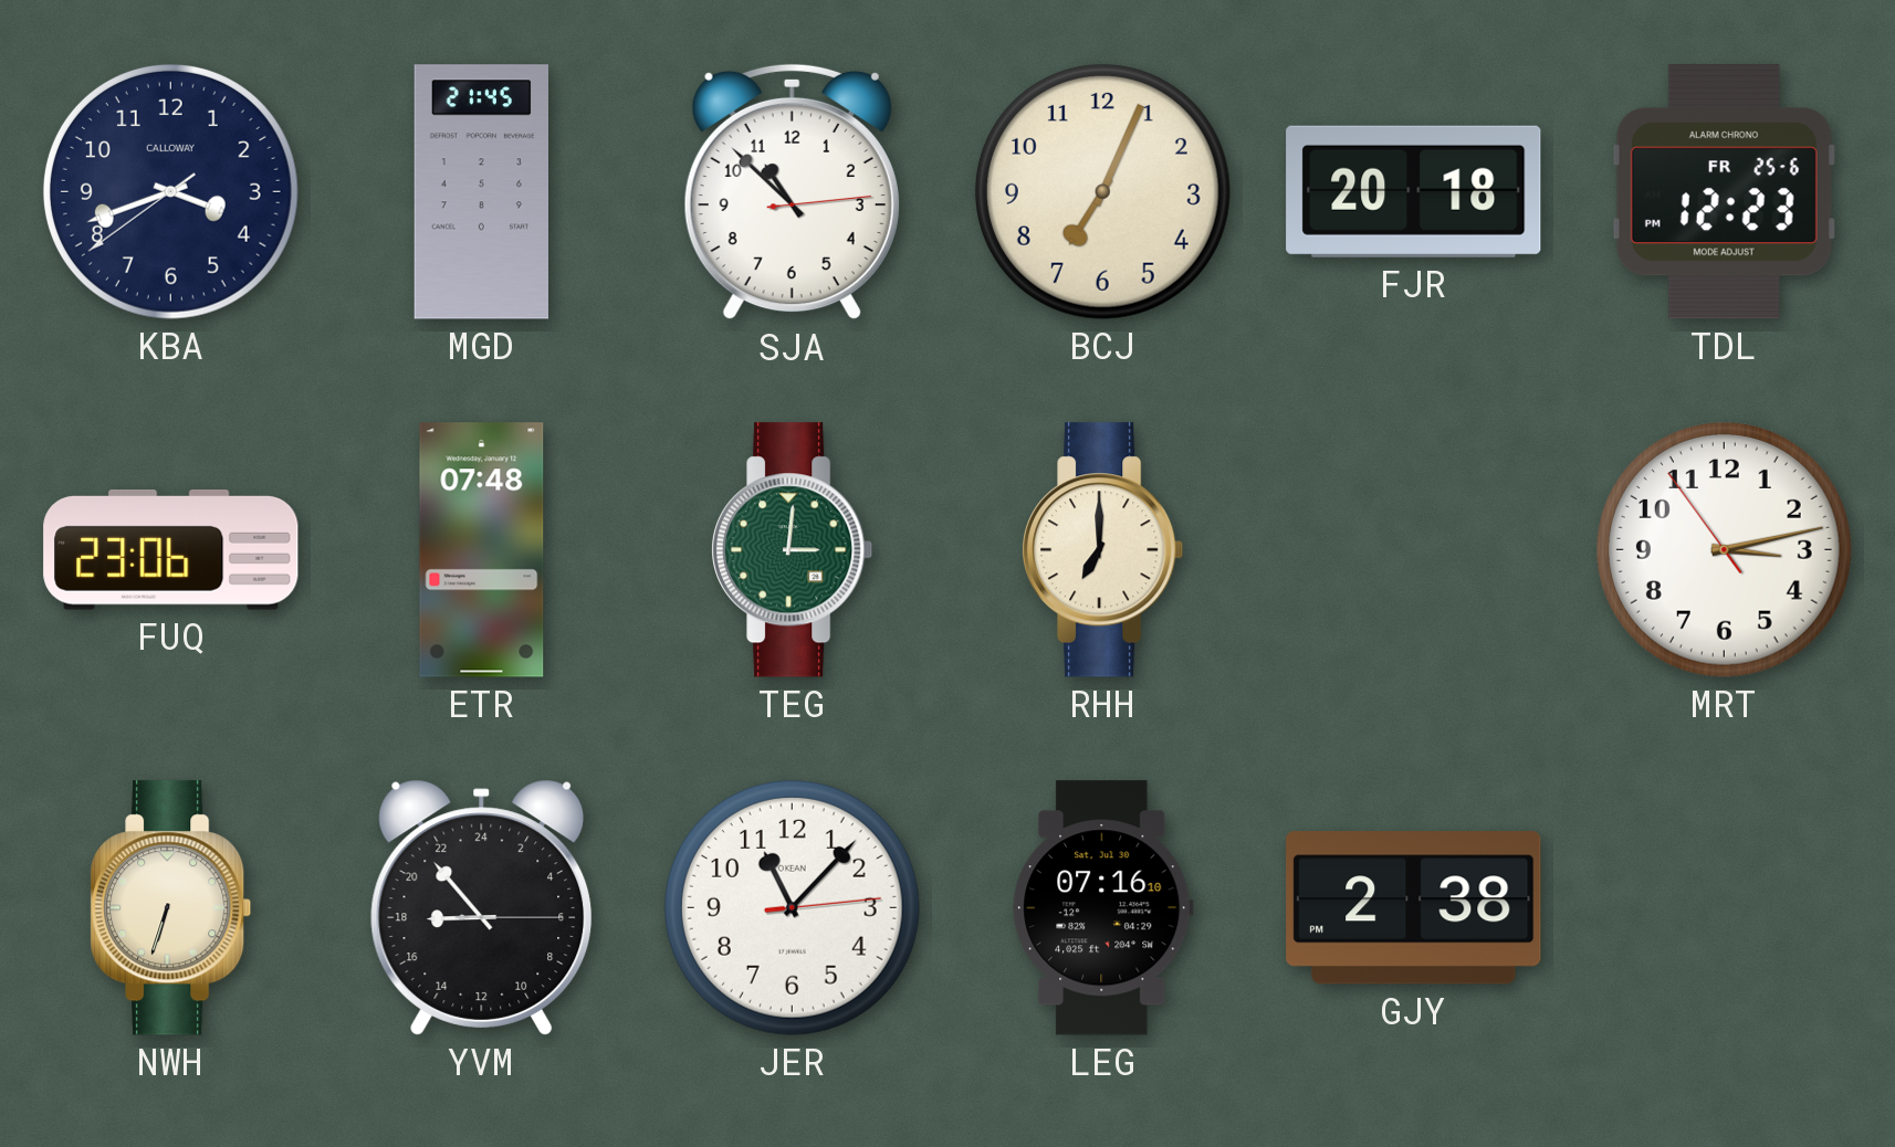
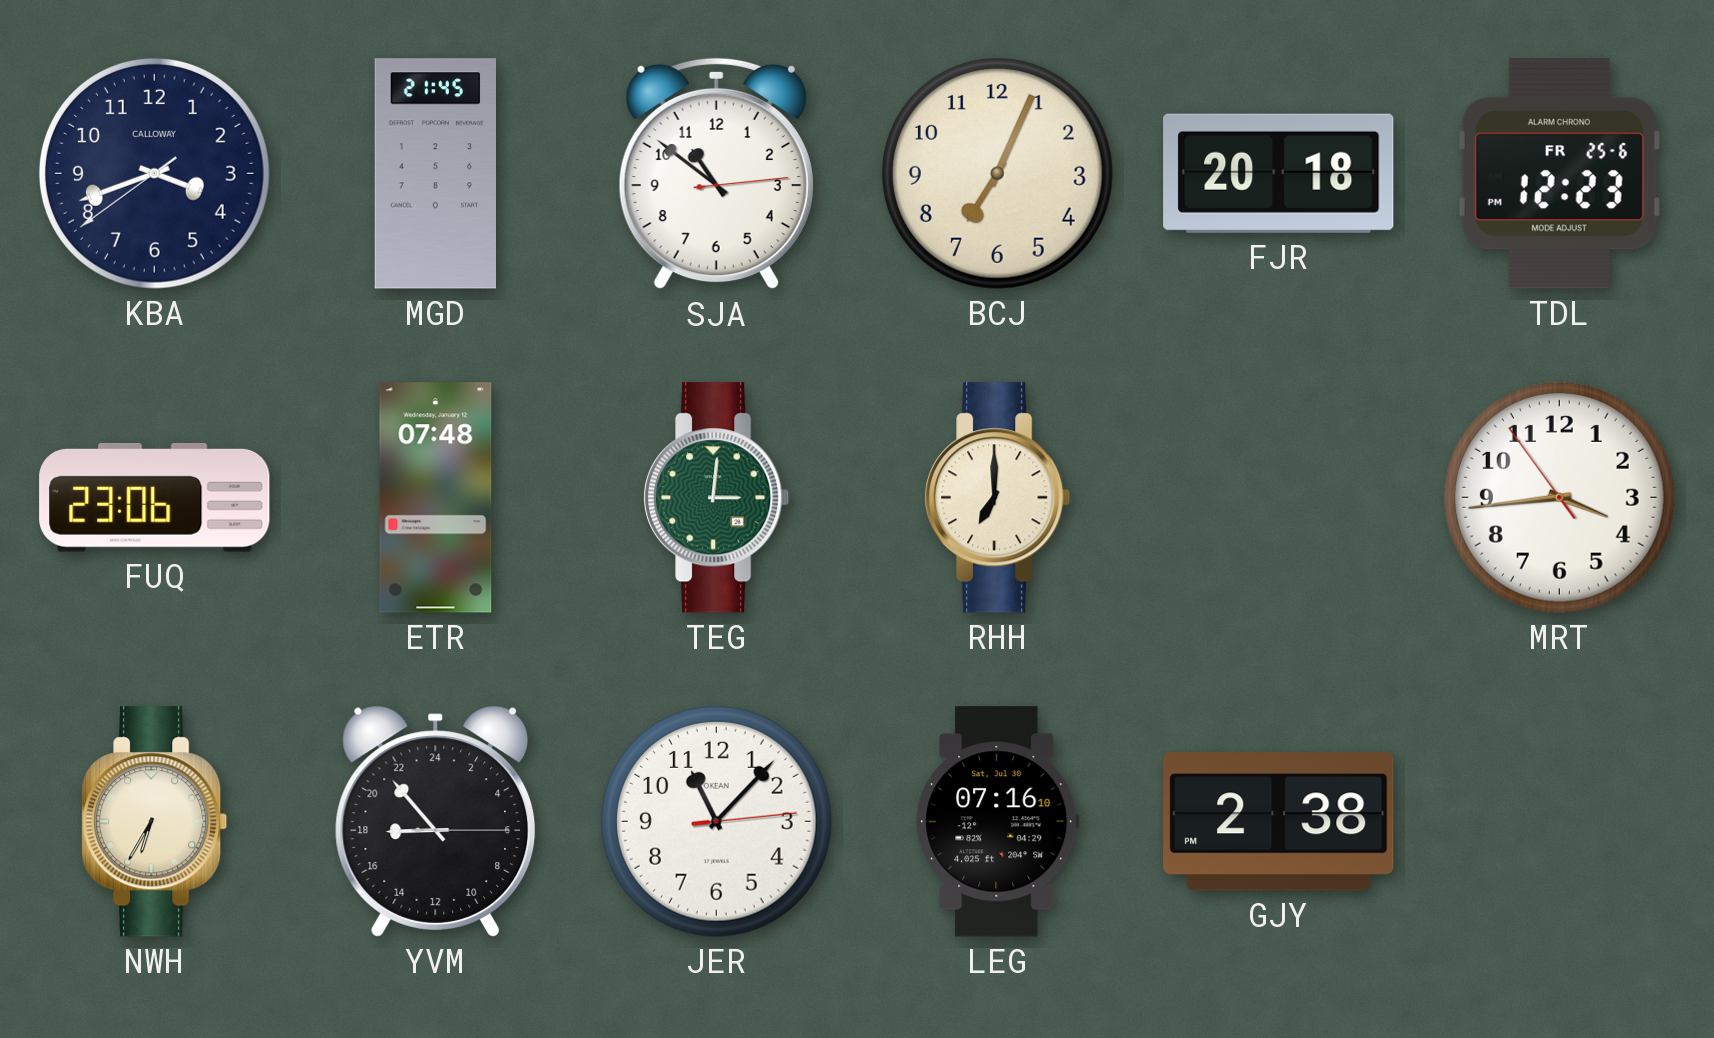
SJA: 10:52 -> 10:51 (716, 174)
MRT: 3:12 -> 3:43 (1559, 497)
NWH: 6:33 -> 6:35 (155, 822)
